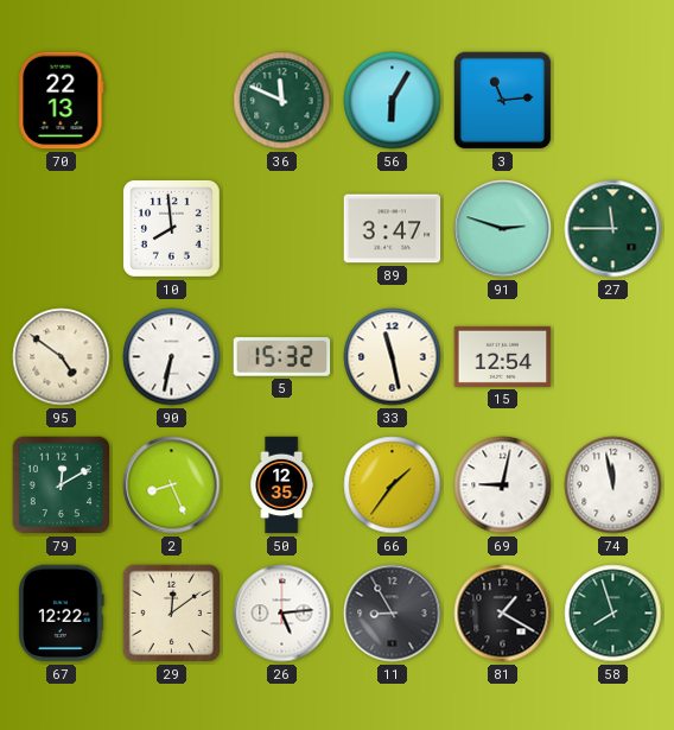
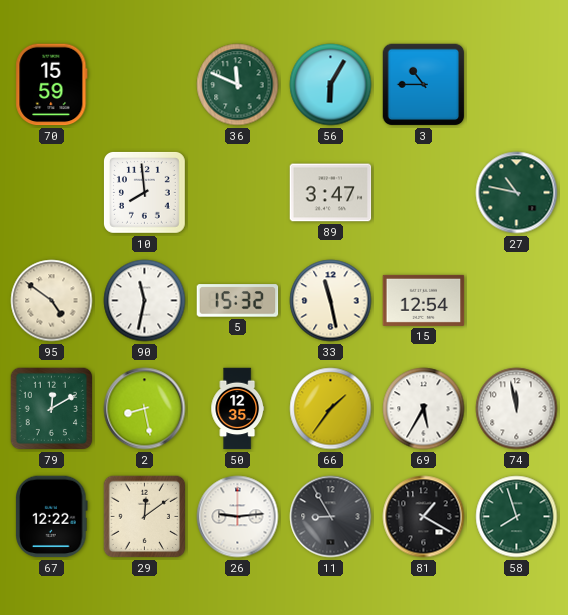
70: 22:13 -> 15:59 (52, 85)
3: 11:14 -> 10:45 (424, 85)
91: 2:48 -> none (503, 229)
27: 11:45 -> 10:47 (517, 193)
90: 6:32 -> 11:32 (145, 301)
2: 8:26 -> 8:28 (145, 409)
69: 9:02 -> 5:35 (424, 409)
26: 5:14 -> 9:14 (238, 517)
